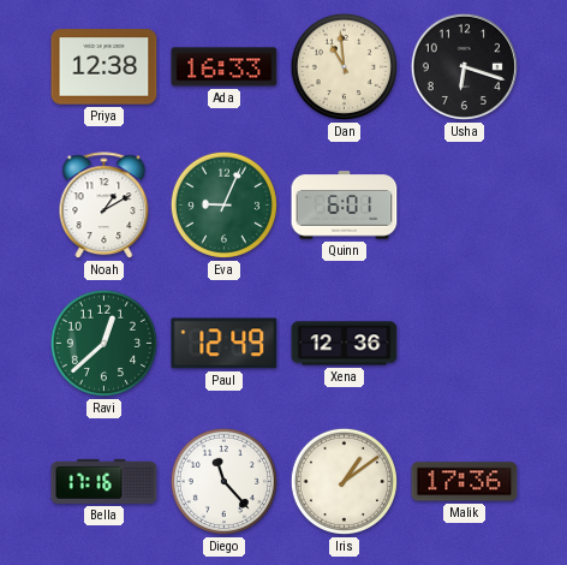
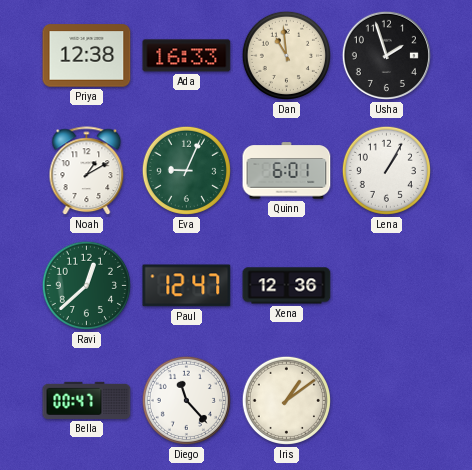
Usha: 6:18 -> 1:57 (386, 55)
Lena: none -> 1:05 (386, 170)
Paul: 12:49 -> 12:47 (187, 286)
Bella: 17:16 -> 00:47 (87, 400)
Malik: 17:36 -> none (465, 482)
